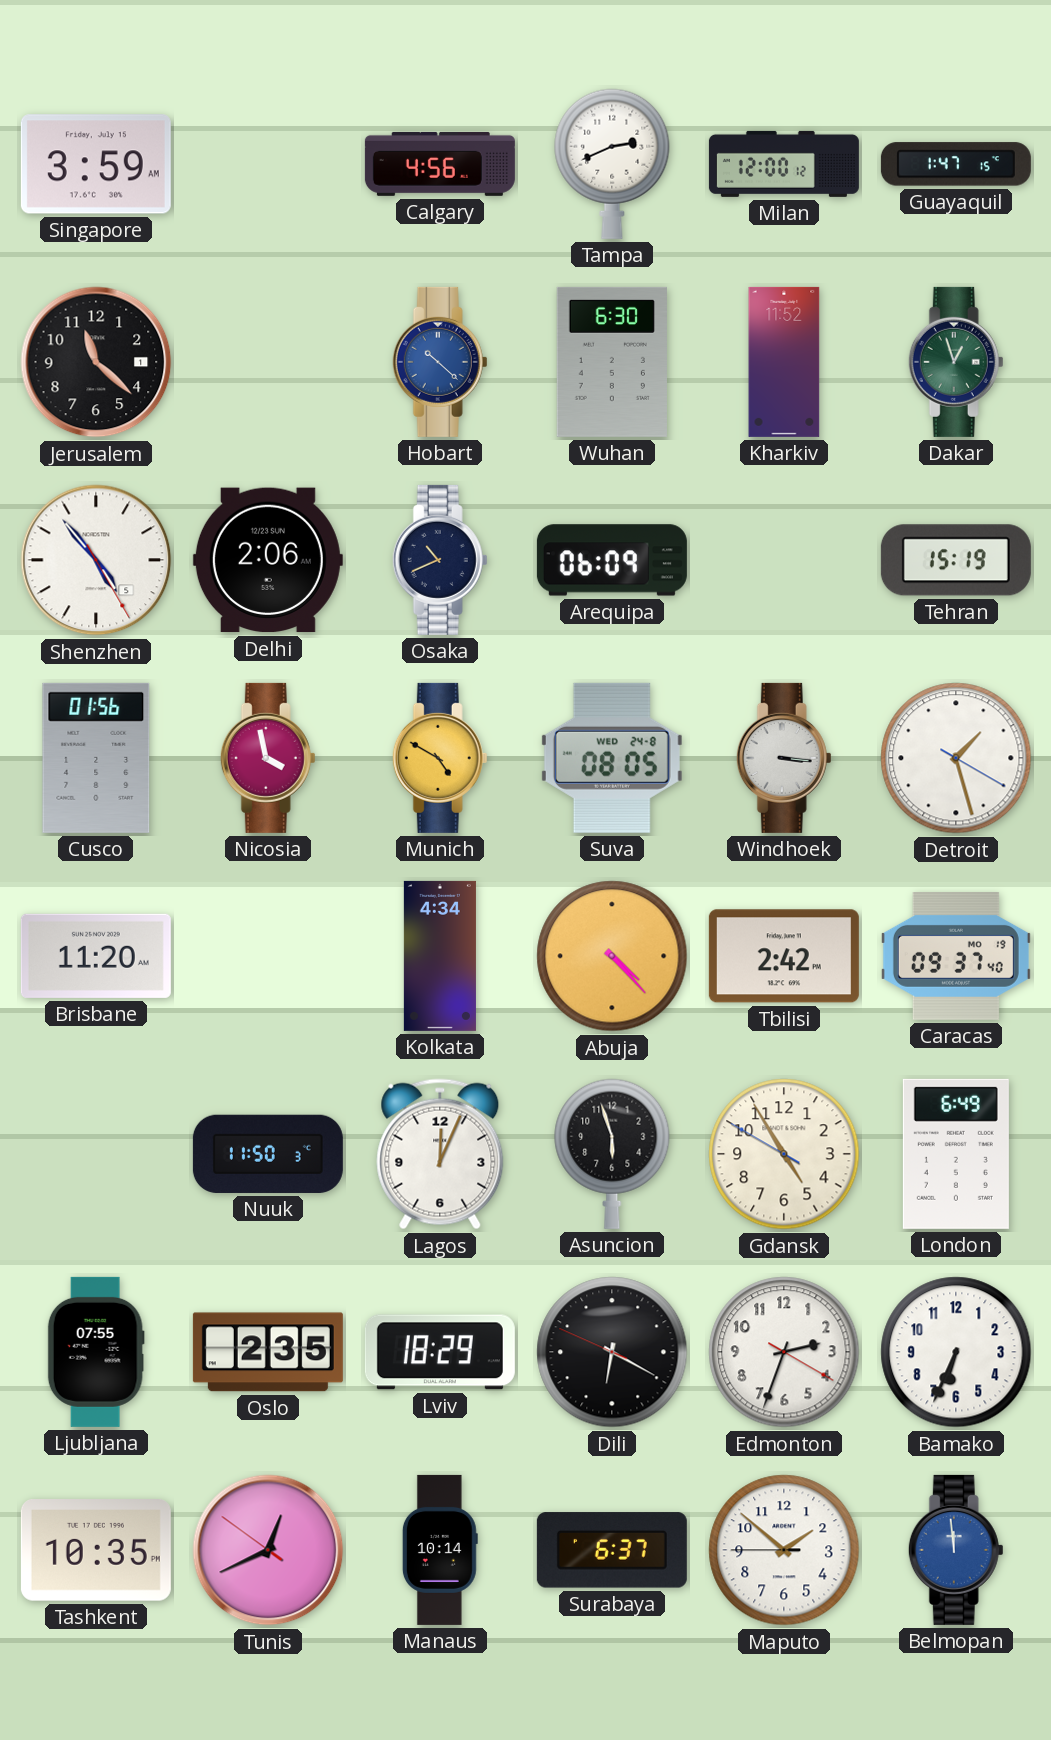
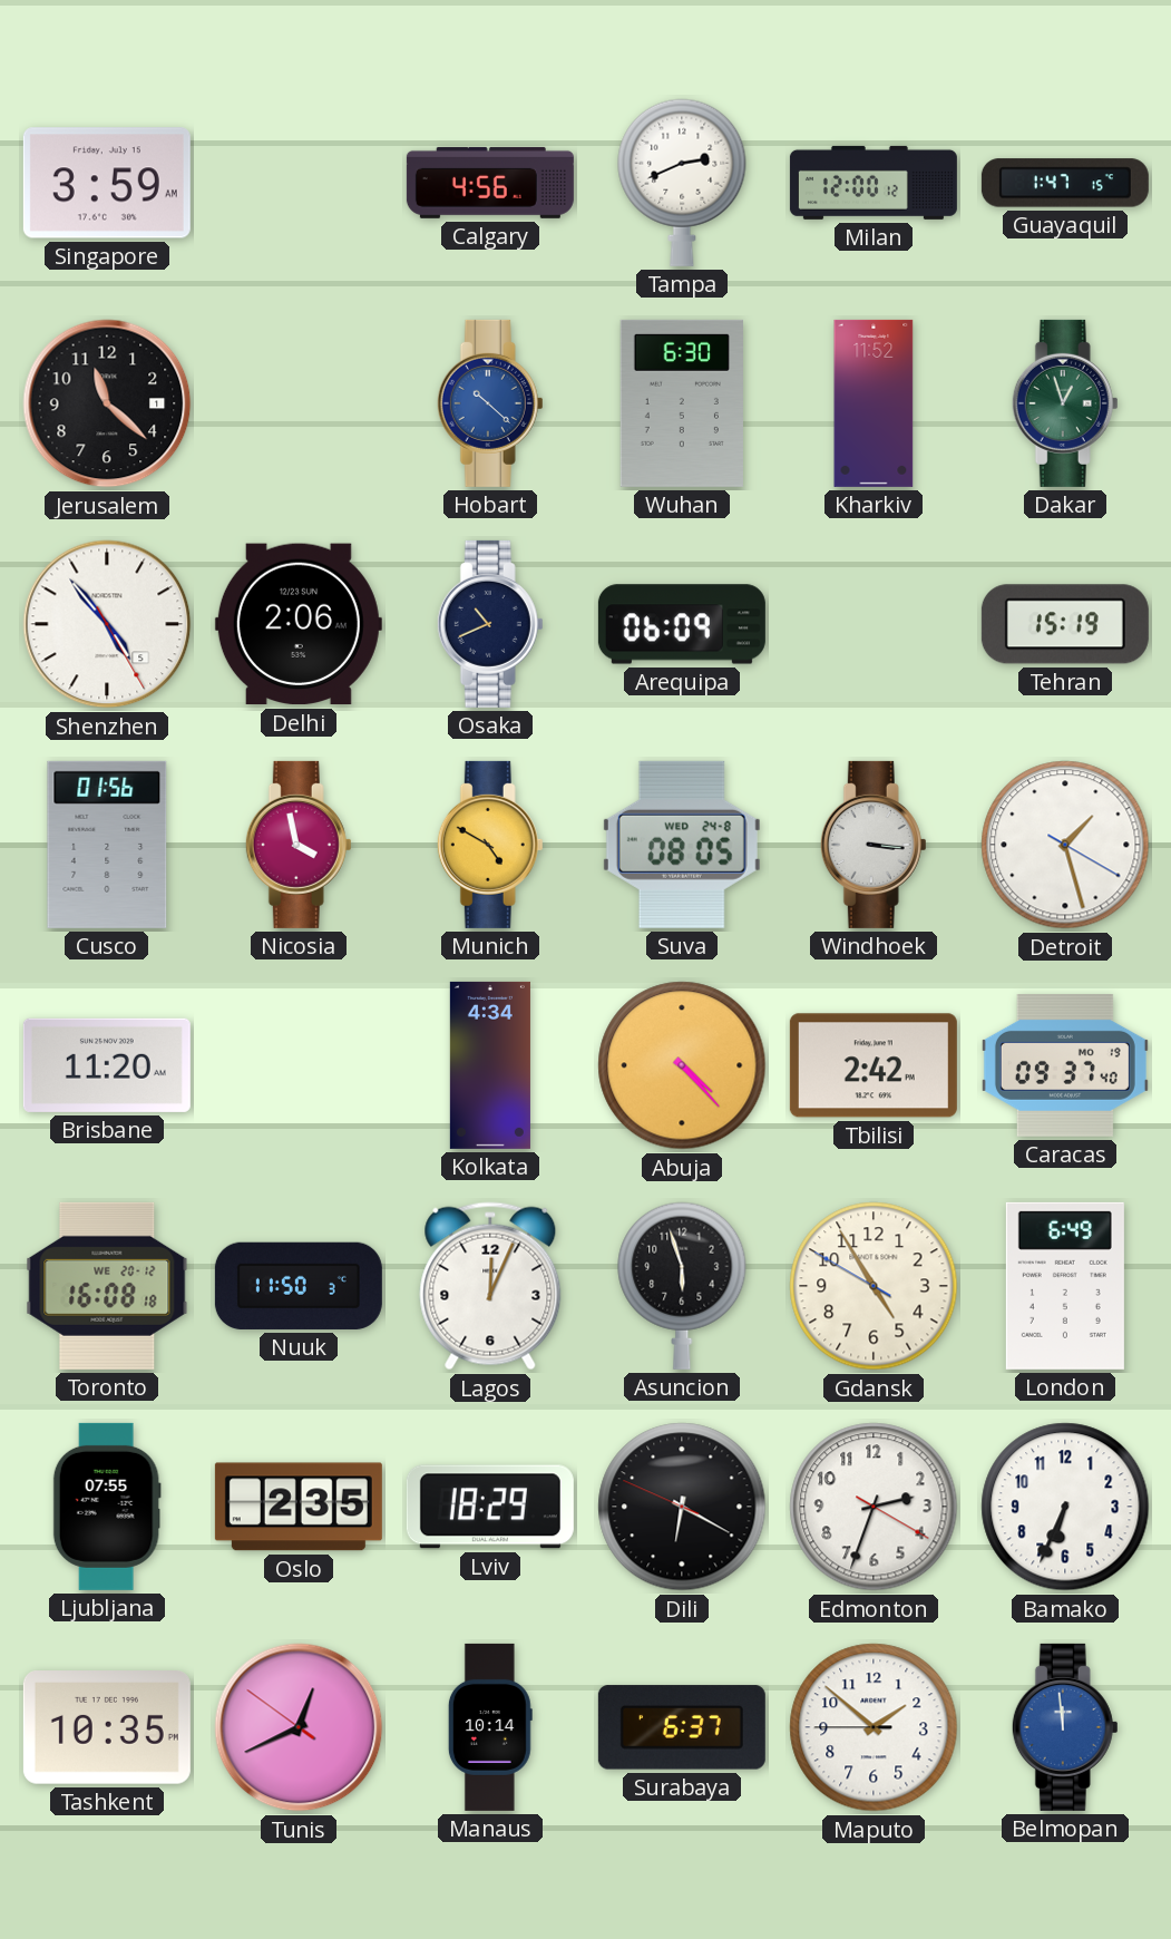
Toronto: none -> 16:08 (107, 1286)
